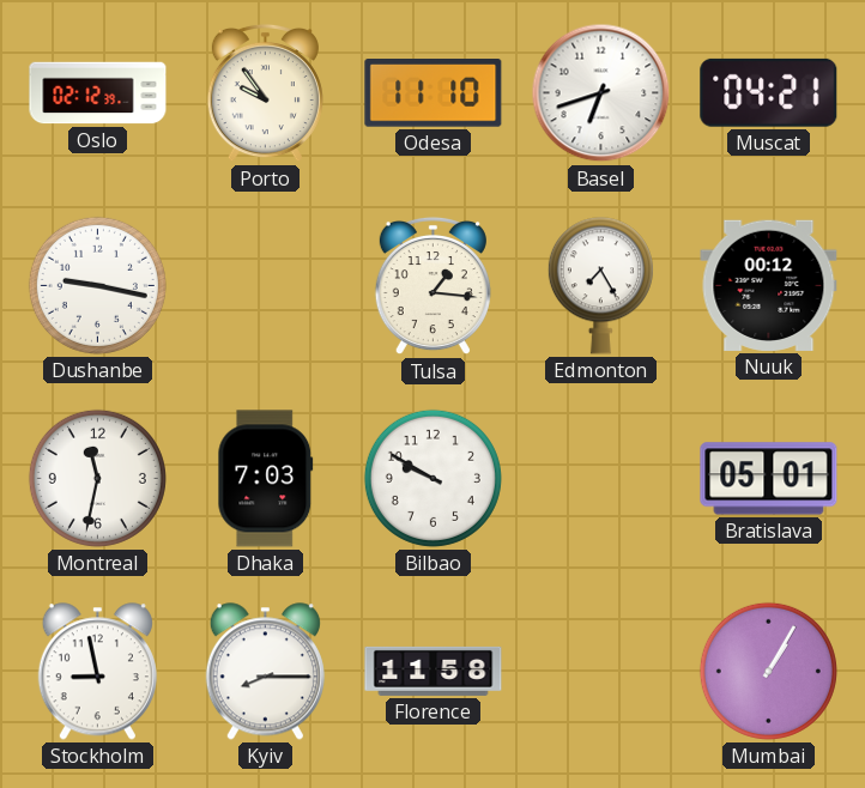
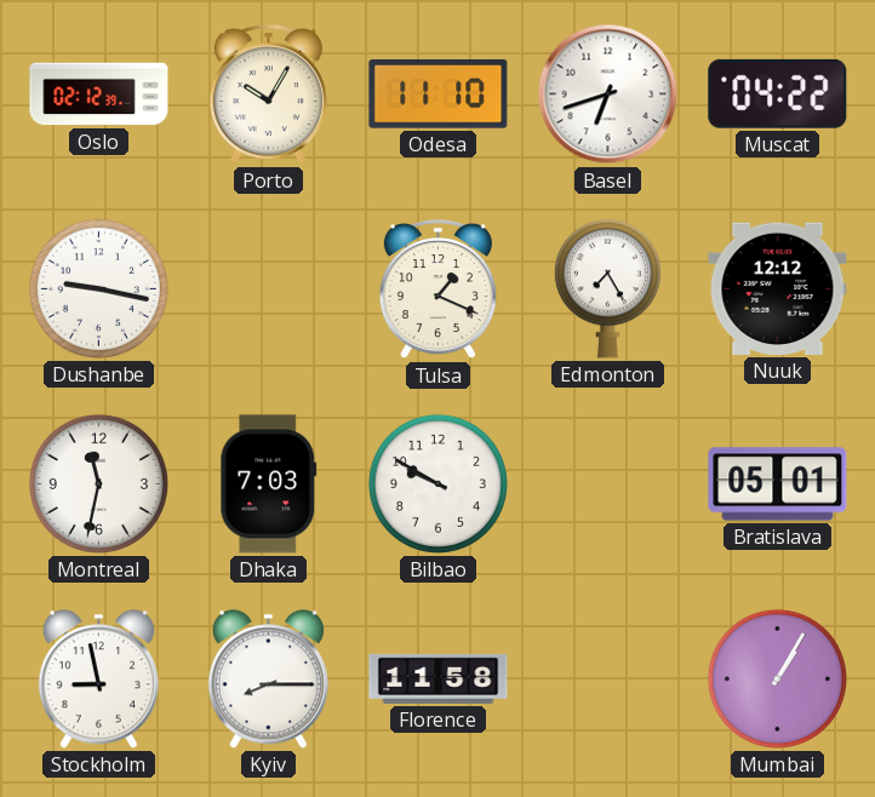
Porto: 9:54 -> 10:05 (268, 94)
Muscat: 04:21 -> 04:22 (778, 93)
Tulsa: 1:16 -> 1:19 (438, 289)
Nuuk: 00:12 -> 12:12 (778, 288)
